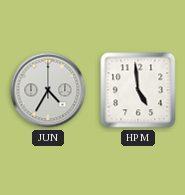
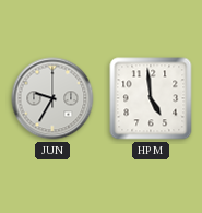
JUN: 4:35 -> 9:35 (52, 98)
